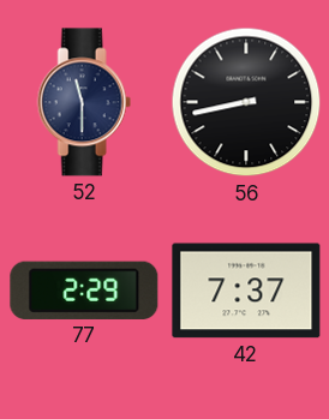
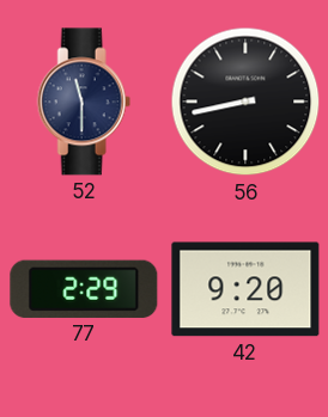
42: 7:37 -> 9:20 (245, 289)
